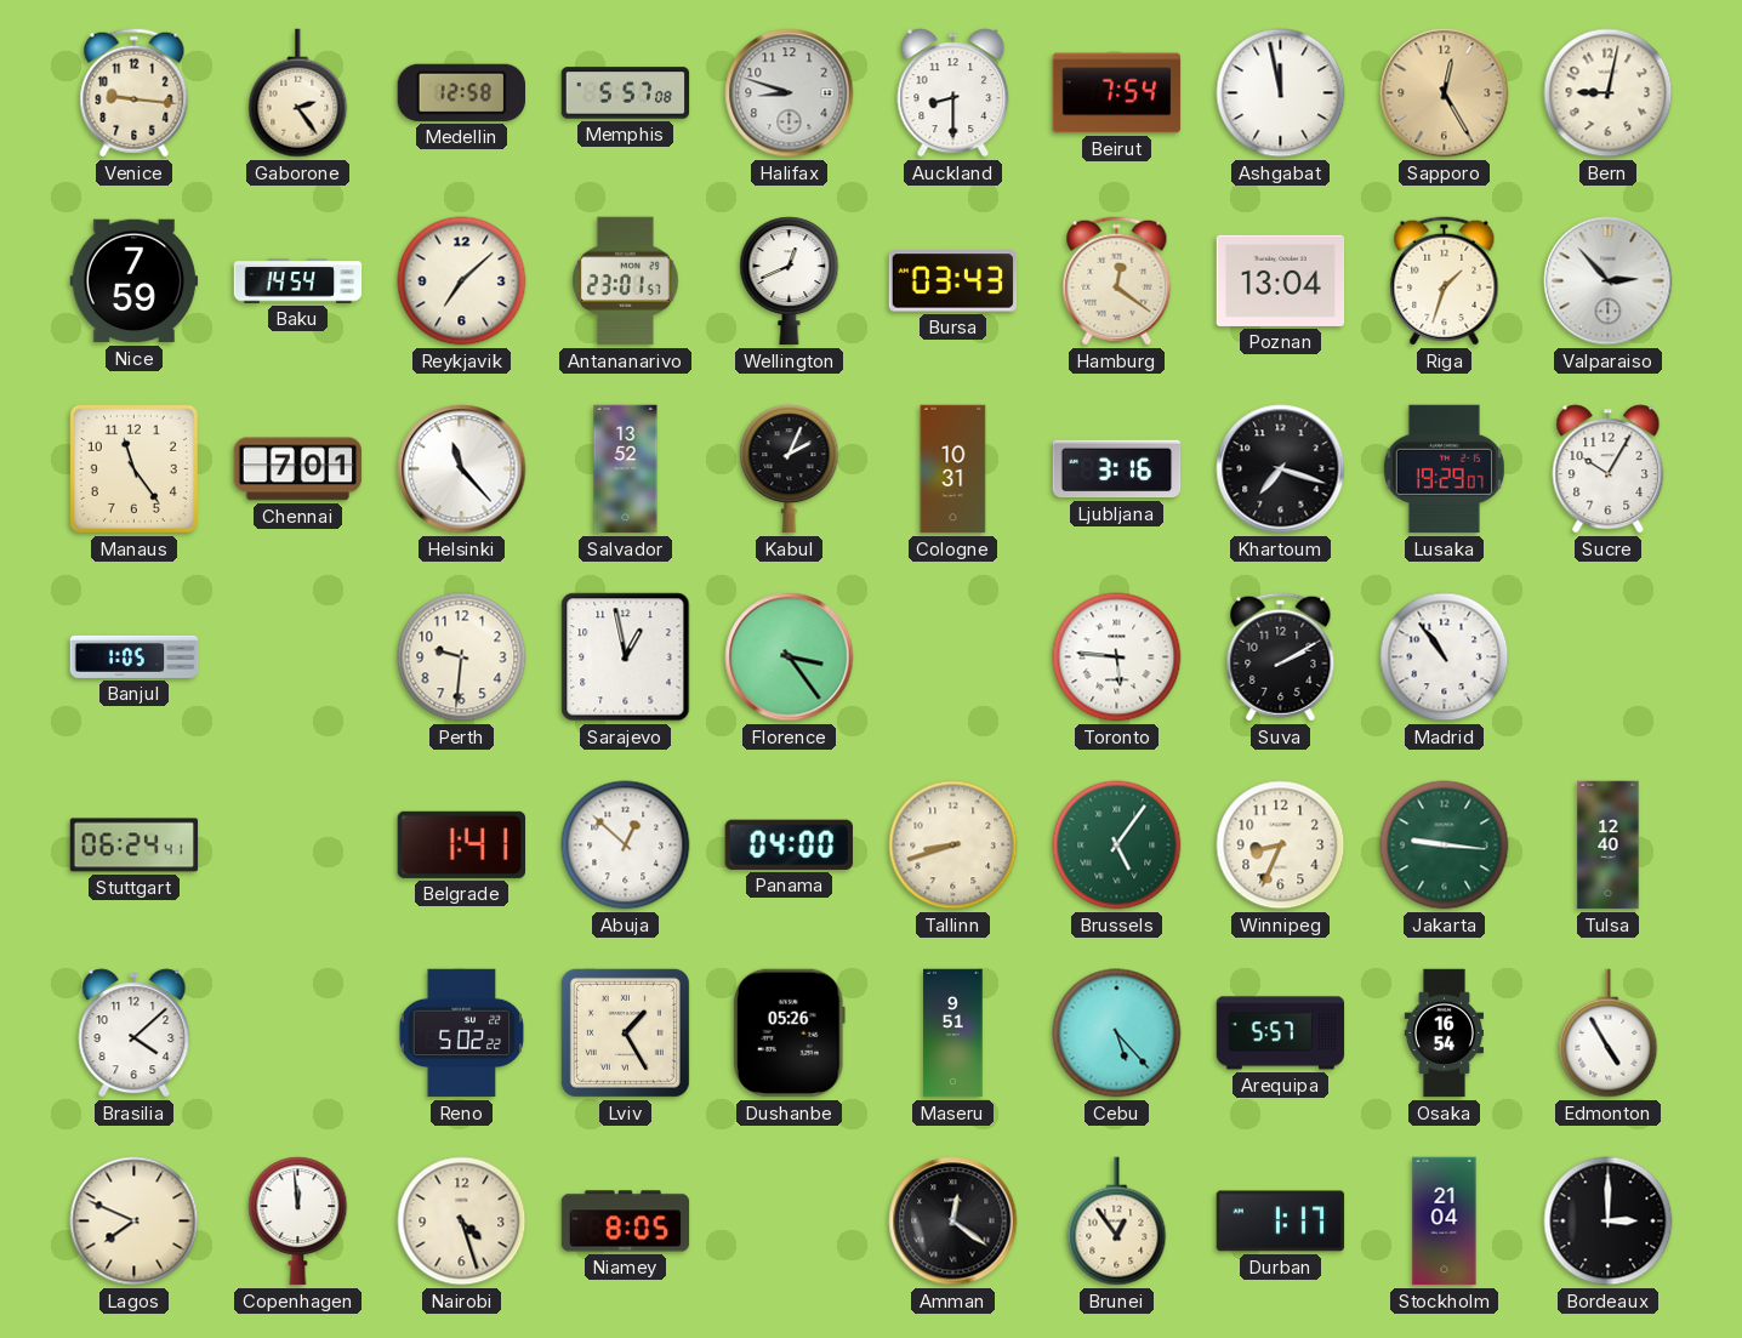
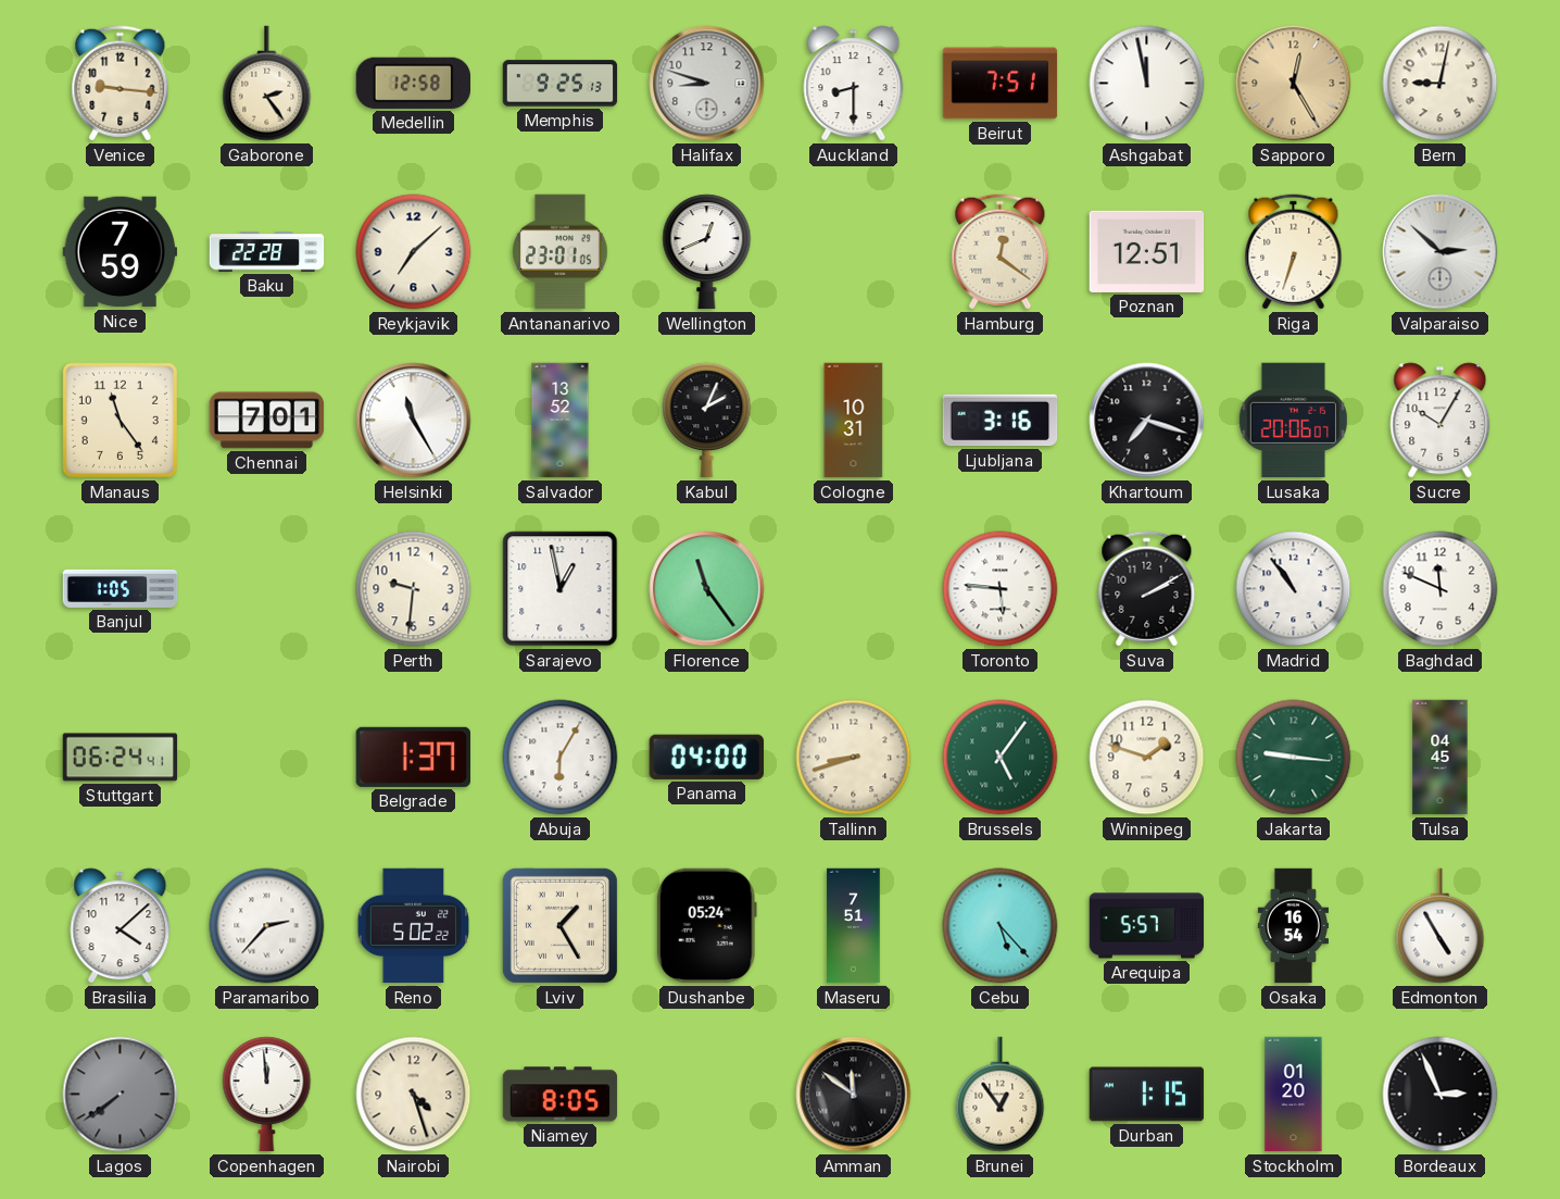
Memphis: 5:57 -> 9:25 (561, 84)
Beirut: 7:54 -> 7:51 (1001, 84)
Baku: 14:54 -> 22:28 (267, 252)
Antananarivo: 23:01:57 -> 23:01:05 (561, 252)
Bursa: 03:43 -> none (953, 281)
Poznan: 13:04 -> 12:51 (1147, 251)
Riga: 1:33 -> 6:33 (1294, 252)
Valparaiso: 2:53 -> 2:52 (1441, 252)
Helsinki: 11:23 -> 11:25 (414, 421)
Lusaka: 19:29 -> 20:06 (1293, 421)
Florence: 3:24 -> 11:24 (707, 589)
Baghdad: none -> 11:49 (1441, 589)
Belgrade: 1:41 -> 1:37 (413, 757)
Abuja: 12:52 -> 6:05 (561, 758)
Winnipeg: 8:34 -> 1:48 (1147, 758)
Tulsa: 12:40 -> 04:45 (1441, 758)
Paramaribo: none -> 2:37 (267, 926)
Dushanbe: 05:26 -> 05:24 (706, 926)
Maseru: 9:51 -> 7:51 (854, 926)
Lagos: 7:49 -> 7:39 (121, 1095)
Lagos dial: cream -> grey (121, 1095)
Amman: 12:21 -> 11:51 (854, 1095)
Durban: 1:17 -> 1:15 (1147, 1095)
Stockholm: 21:04 -> 01:20 (1294, 1095)
Bordeaux: 3:00 -> 2:56 (1441, 1095)
